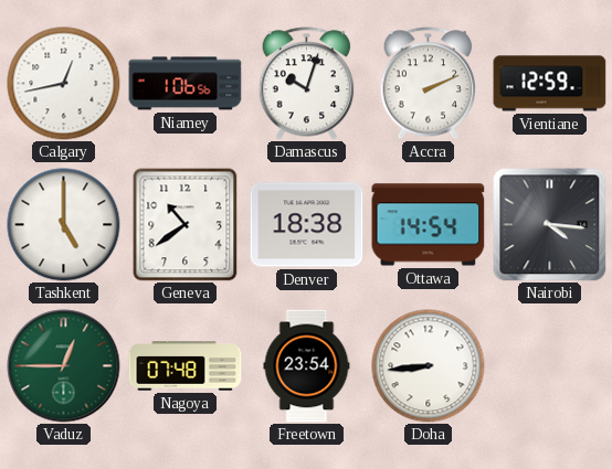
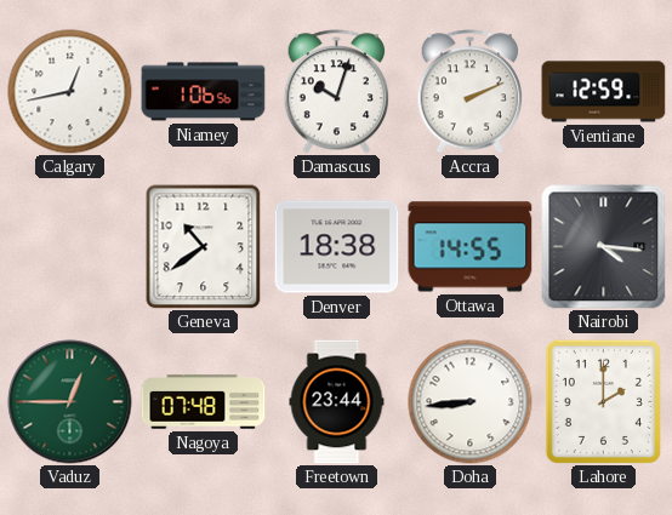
Tashkent: 5:00 -> none (64, 225)
Ottawa: 14:54 -> 14:55 (471, 247)
Freetown: 23:54 -> 23:44 (337, 402)
Lahore: none -> 2:00 (603, 401)
